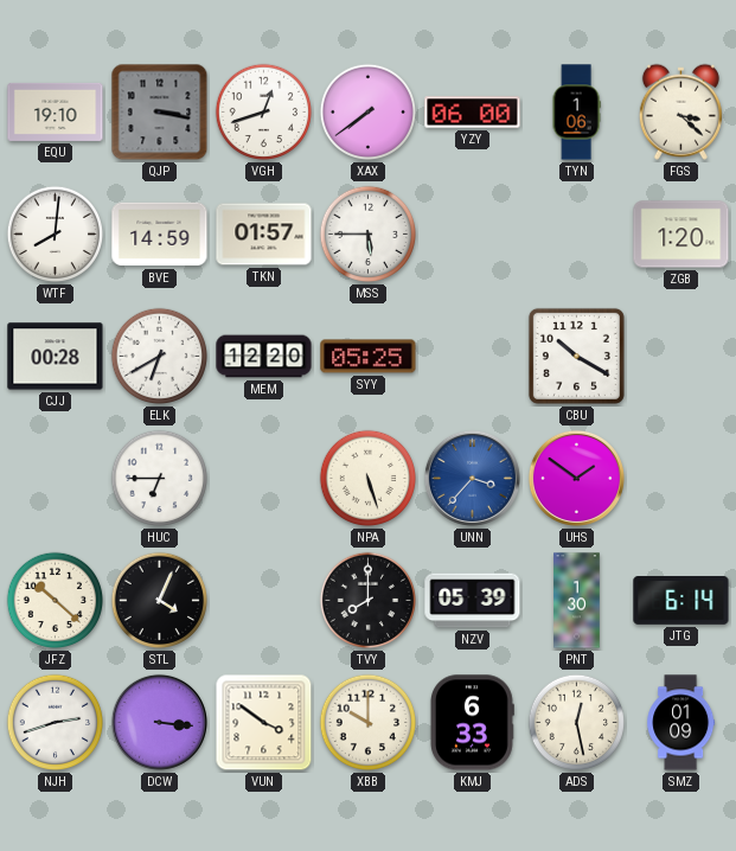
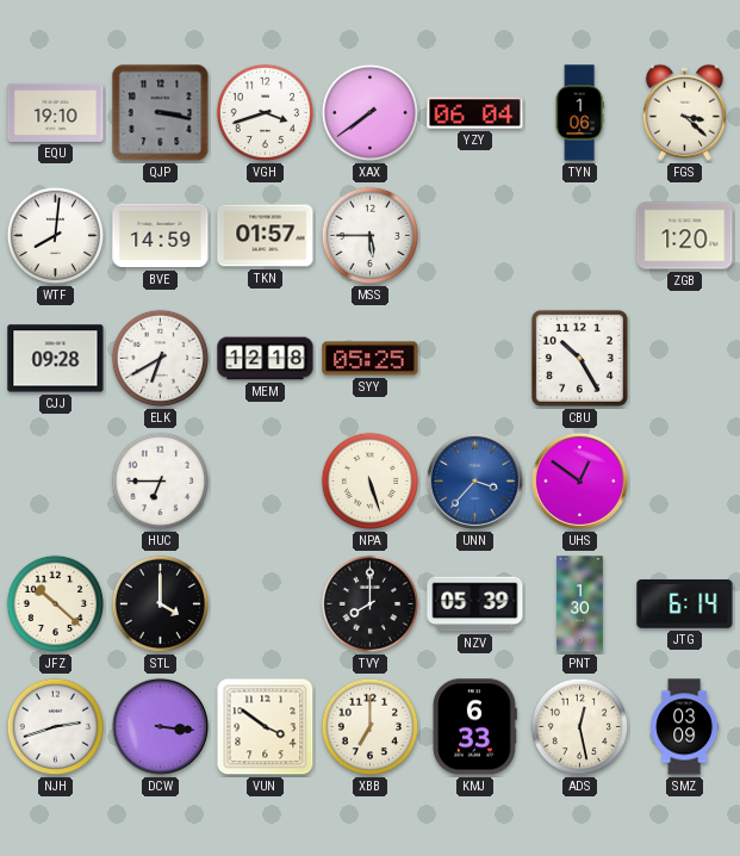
VGH: 12:42 -> 3:42 (266, 113)
YZY: 06:00 -> 06:04 (475, 113)
CJJ: 00:28 -> 09:28 (56, 359)
MEM: 12:20 -> 12:18 (266, 359)
CBU: 10:20 -> 10:25 (579, 358)
UHS: 1:51 -> 12:51 (579, 480)
STL: 4:04 -> 4:00 (161, 604)
XBB: 10:00 -> 7:00 (371, 727)
SMZ: 01:09 -> 03:09 (685, 727)
